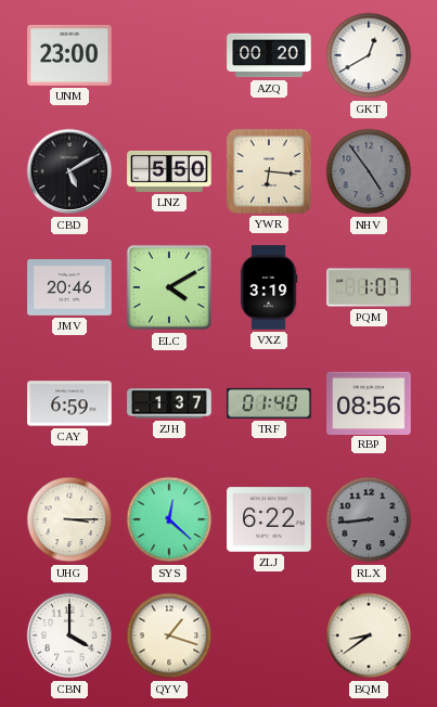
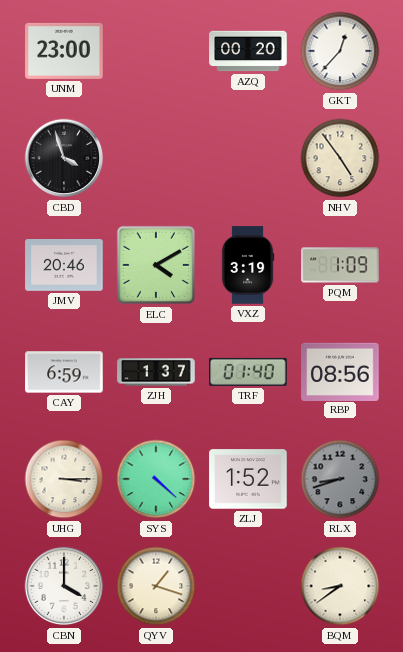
GKT: 12:40 -> 12:37 (340, 51)
CBD: 5:10 -> 3:57 (64, 158)
LNZ: 5:50 -> none (169, 171)
YWR: 6:16 -> none (269, 171)
NHV dial: grey -> cream (340, 158)
PQM: 1:07 -> 1:09 (340, 265)
SYS: 12:22 -> 4:22 (156, 479)
ZLJ: 6:22 -> 1:52 (248, 479)
RLX: 8:44 -> 8:42 (340, 479)
